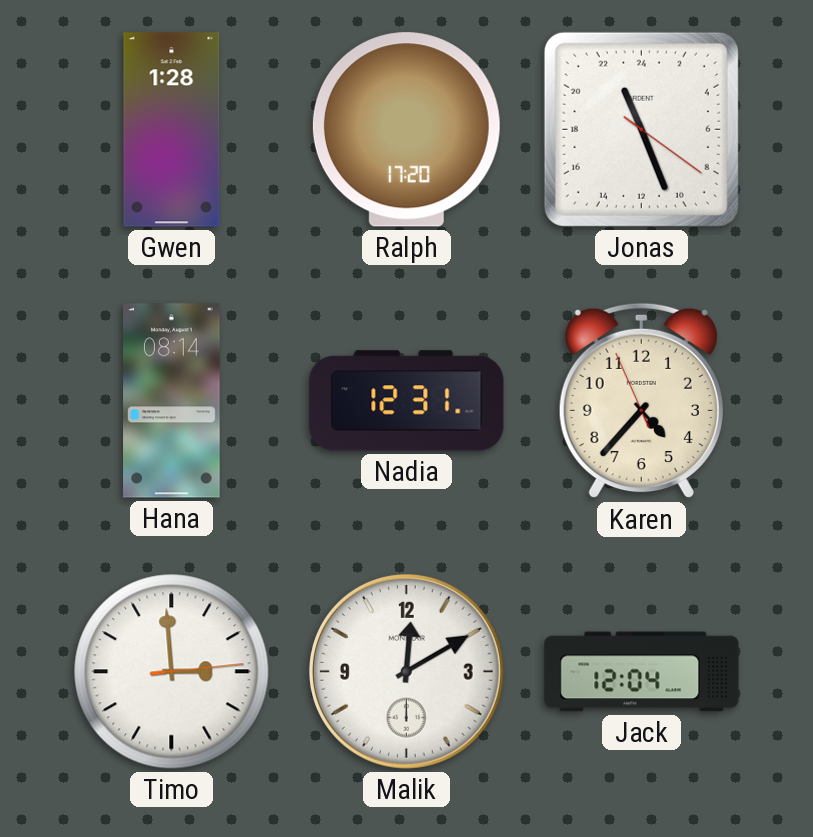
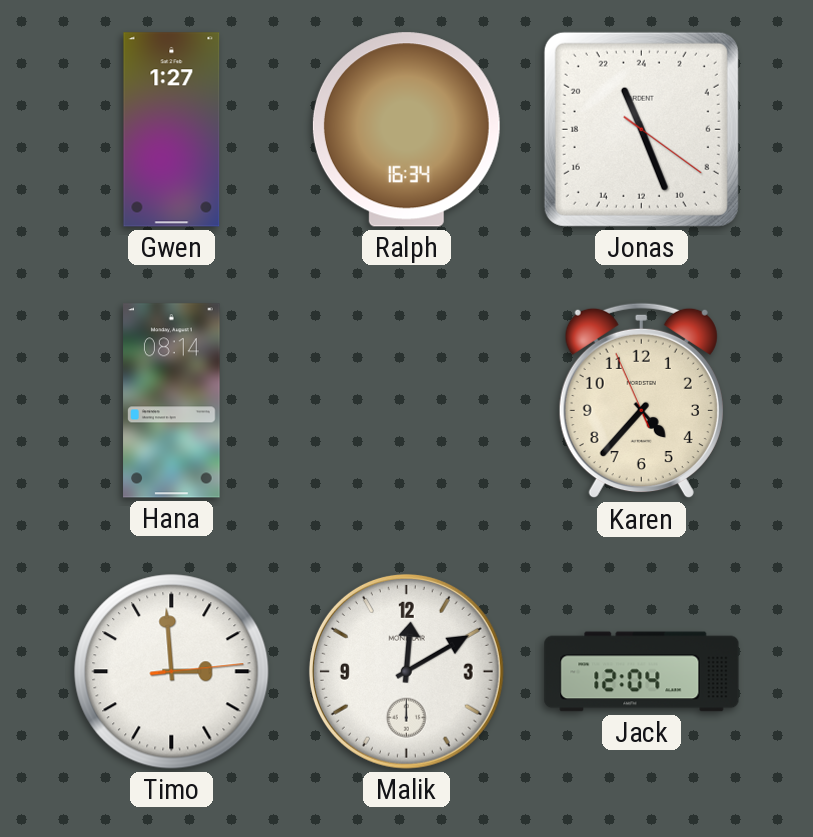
Gwen: 1:28 -> 1:27 (172, 130)
Ralph: 17:20 -> 16:34 (406, 130)
Nadia: 12:31 -> none (407, 401)
